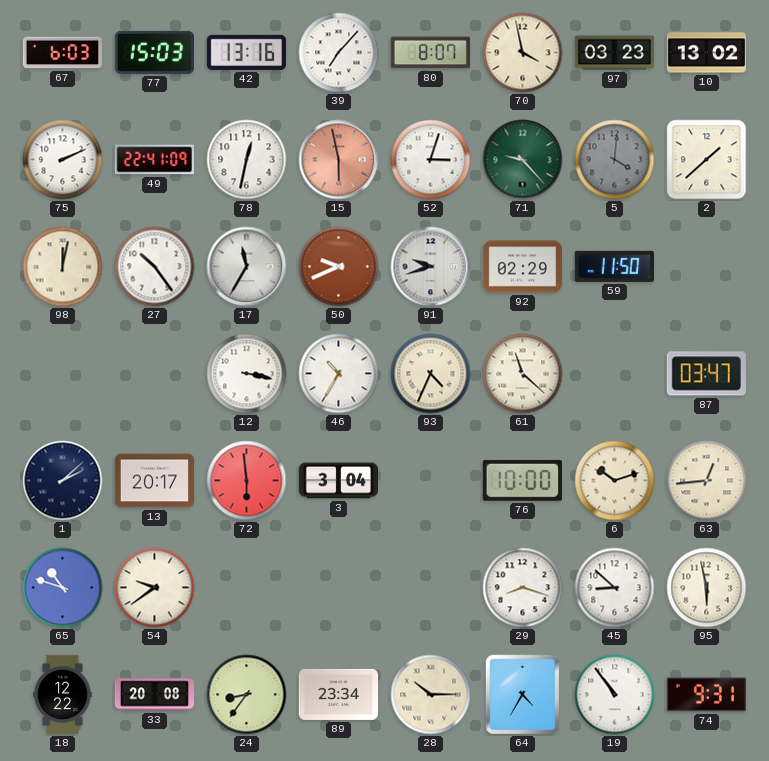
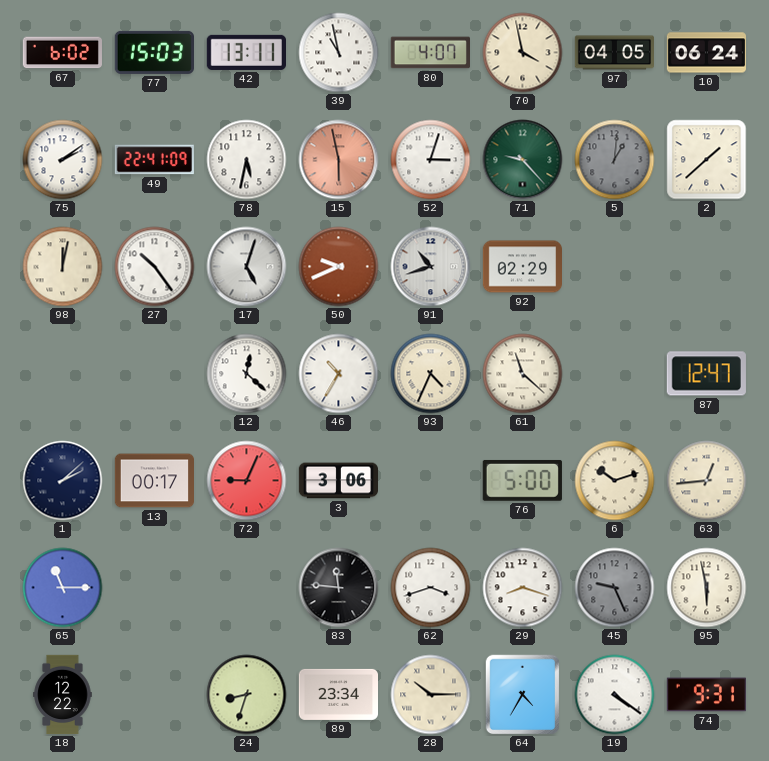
67: 6:03 -> 6:02 (62, 53)
42: 13:16 -> 13:11 (246, 52)
39: 7:07 -> 10:58 (339, 53)
80: 8:07 -> 4:07 (430, 53)
97: 03:23 -> 04:05 (614, 53)
10: 13:02 -> 06:24 (706, 53)
75: 2:11 -> 2:09 (63, 160)
78: 12:32 -> 5:32 (247, 160)
5: 4:01 -> 1:01 (615, 160)
17: 11:35 -> 5:03 (247, 267)
91: 9:42 -> 10:42 (431, 267)
59: 11:50 -> none (614, 266)
12: 3:17 -> 12:22 (247, 374)
87: 03:47 -> 12:47 (706, 374)
13: 20:17 -> 00:17 (154, 481)
72: 5:59 -> 9:04 (247, 481)
3: 3:04 -> 3:06 (338, 481)
76: 10:00 -> 5:00 (522, 480)
65: 10:48 -> 11:15 (63, 588)
54: 9:39 -> none (155, 588)
83: none -> 11:46 (339, 588)
62: none -> 3:42 (431, 588)
45: 8:52 -> 9:26 (615, 588)
45 dial: white -> grey (615, 588)
33: 20:08 -> none (155, 695)
24: 8:36 -> 8:33 (247, 695)
19: 10:54 -> 4:21 (615, 695)
